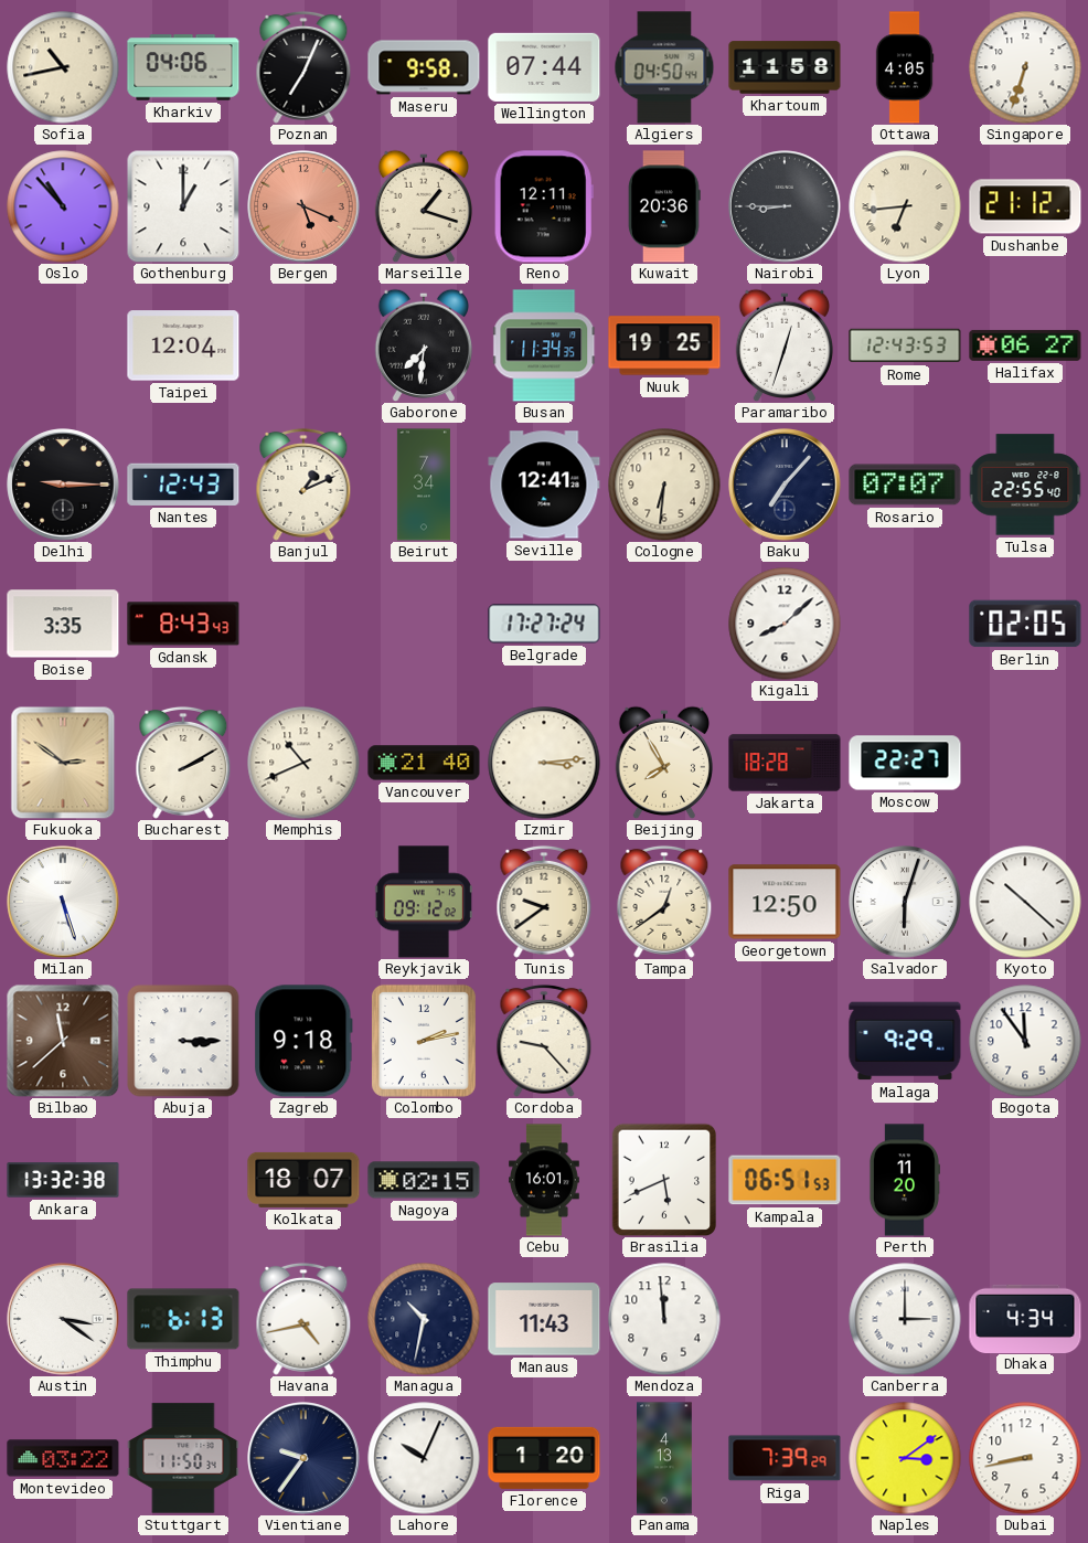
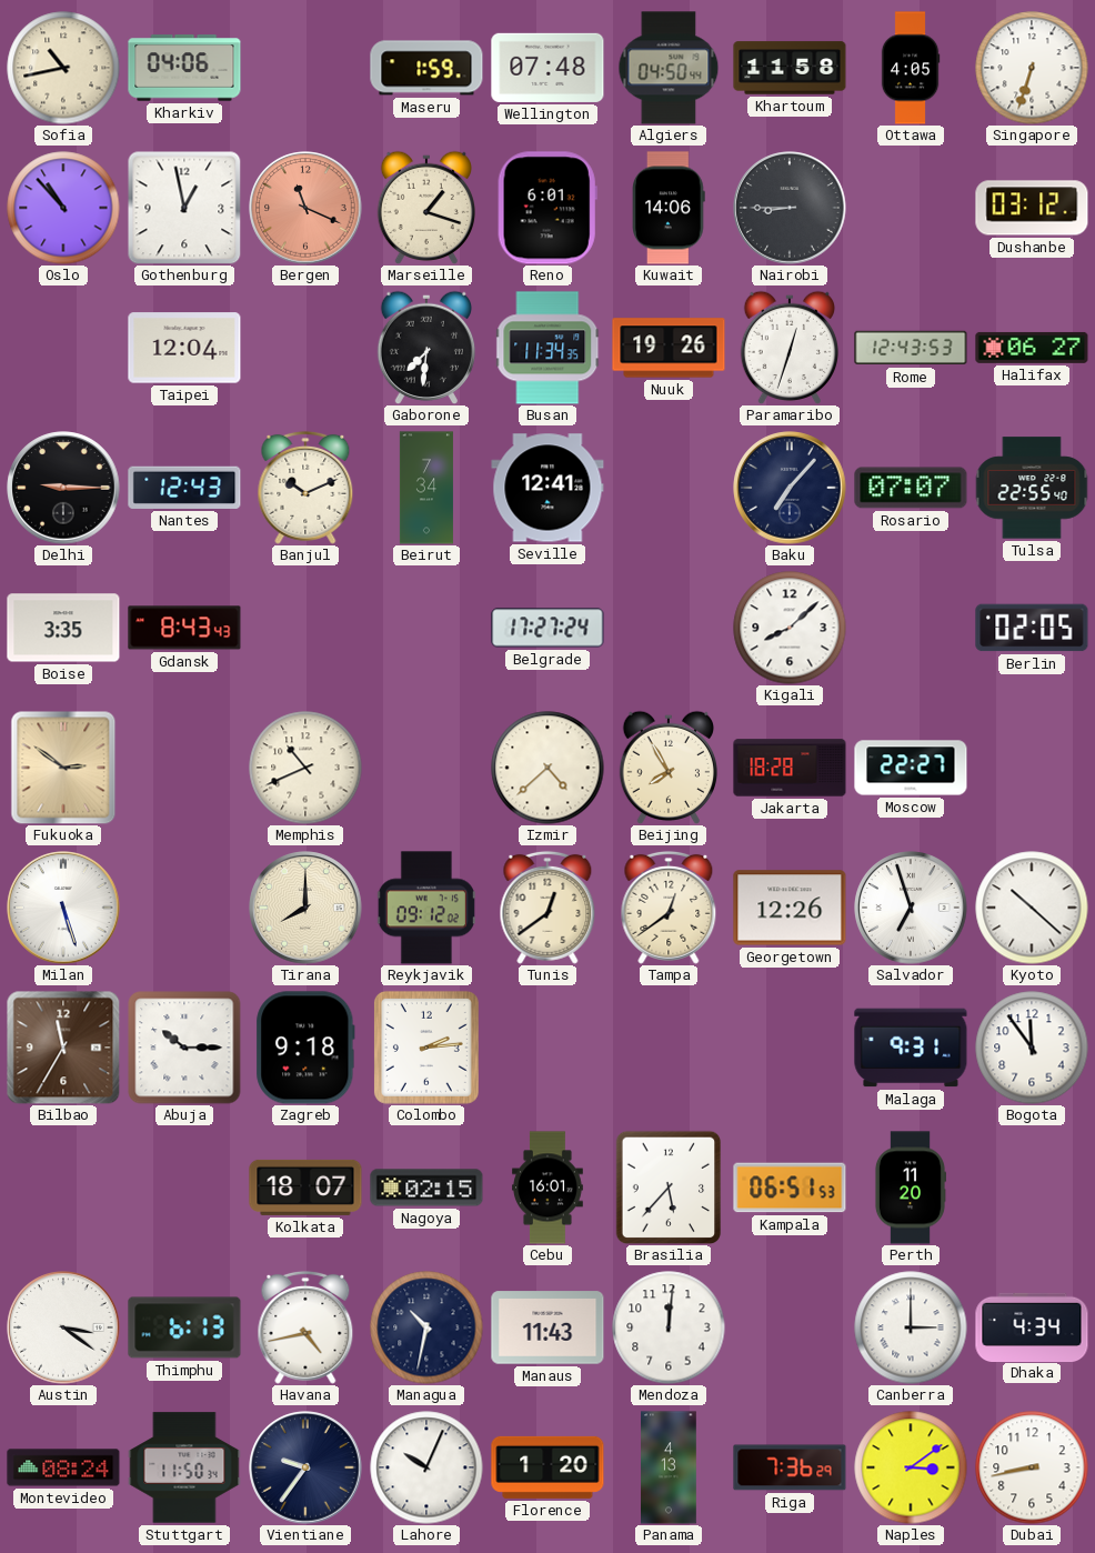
Poznan: 7:04 -> none (303, 67)
Maseru: 9:58 -> 1:59 (426, 68)
Wellington: 07:44 -> 07:48 (547, 68)
Gothenburg: 1:00 -> 12:58 (184, 208)
Bergen: 5:19 -> 11:19 (305, 208)
Reno: 12:11 -> 6:01 (547, 208)
Kuwait: 20:36 -> 14:06 (669, 208)
Lyon: 6:44 -> none (905, 206)
Dushanbe: 21:12 -> 03:12 (1032, 208)
Nuuk: 19:25 -> 19:26 (669, 348)
Banjul: 1:11 -> 10:11 (305, 488)
Cologne: 6:31 -> none (664, 485)
Bucharest: 2:10 -> none (183, 763)
Vancouver: 21:40 -> none (424, 763)
Izmir: 3:14 -> 4:38 (547, 768)
Tirana: none -> 8:00 (305, 908)
Tunis: 9:39 -> 12:39 (547, 908)
Georgetown: 12:50 -> 12:26 (790, 908)
Salvador: 6:03 -> 6:57 (911, 908)
Bilbao: 11:38 -> 11:35 (63, 1048)
Abuja: 3:15 -> 10:15 (184, 1048)
Colombo: 2:13 -> 2:14 (426, 1048)
Cordoba: 9:23 -> none (544, 1041)
Malaga: 9:29 -> 9:31 (911, 1048)
Ankara: 13:32 -> none (63, 1180)
Brasilia: 5:41 -> 5:37 (669, 1188)
Mendoza: 11:59 -> 12:01 (669, 1327)
Montevideo: 03:22 -> 08:24 (63, 1467)
Riga: 7:39 -> 7:36 (790, 1467)
